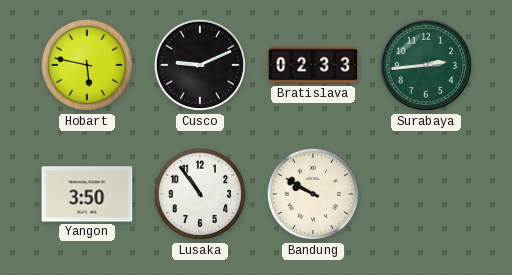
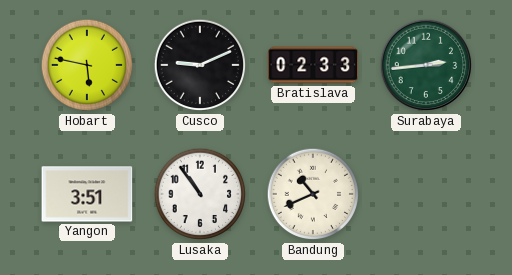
Yangon: 3:50 -> 3:51 (87, 194)
Bandung: 9:50 -> 10:41 (313, 194)
